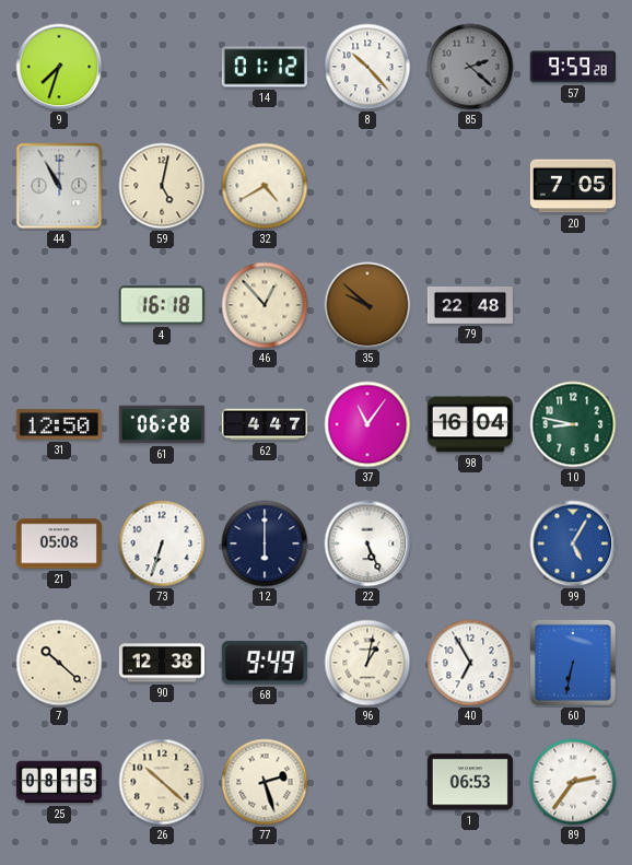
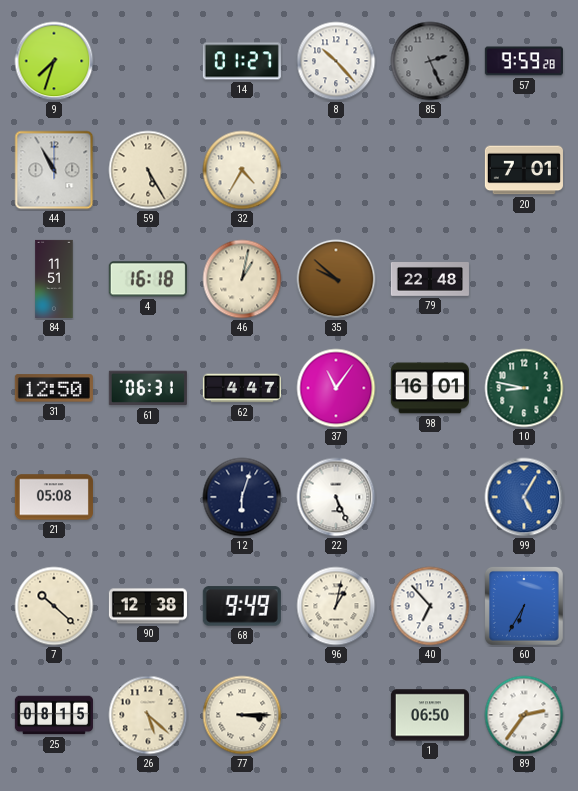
14: 01:12 -> 01:27 (242, 61)
85: 2:22 -> 2:26 (430, 61)
59: 5:02 -> 5:25 (148, 170)
32: 4:40 -> 4:35 (242, 170)
20: 7:05 -> 7:01 (524, 170)
84: none -> 11:51 (54, 279)
46: 12:53 -> 1:02 (242, 279)
61: 06:28 -> 06:31 (148, 388)
98: 16:04 -> 16:01 (430, 388)
73: 6:33 -> none (162, 543)
12: 6:00 -> 6:03 (242, 497)
40: 6:55 -> 6:53 (430, 606)
60: 6:32 -> 6:35 (525, 607)
26: 10:22 -> 5:22 (148, 715)
77: 2:27 -> 3:15 (242, 715)
1: 06:53 -> 06:50 (430, 715)
